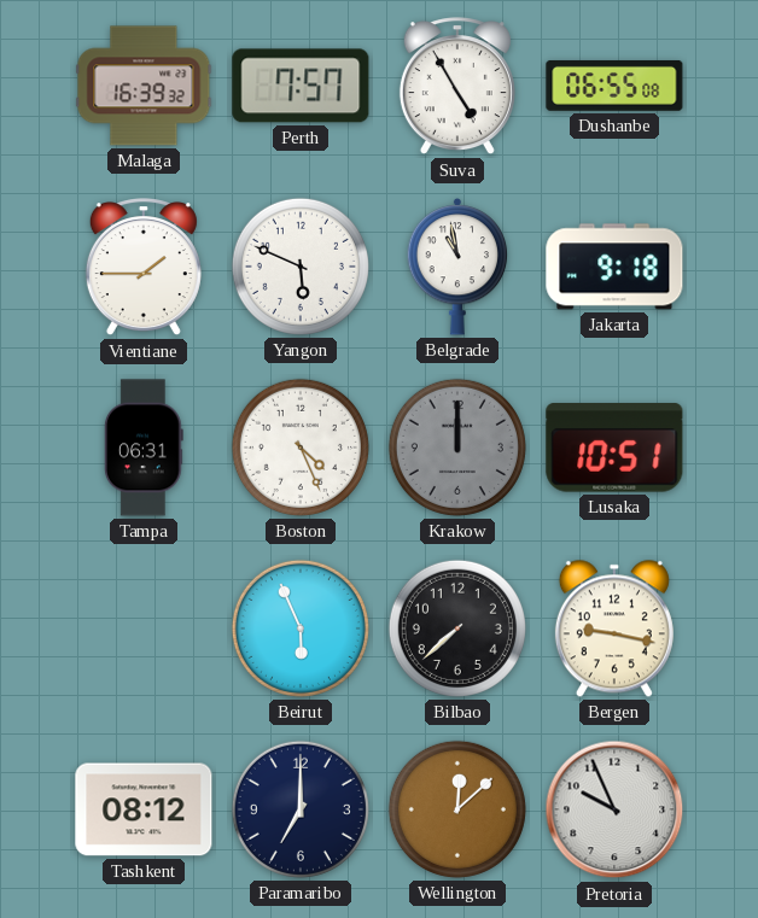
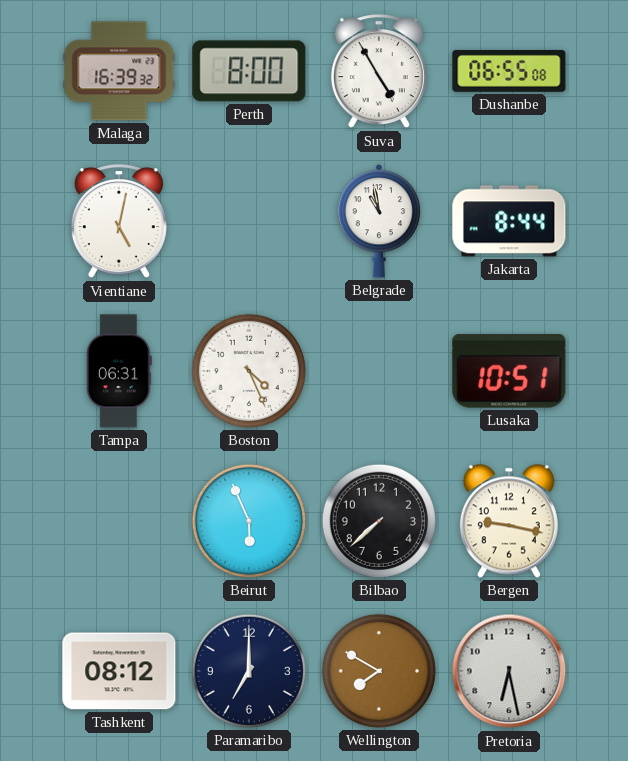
Perth: 7:57 -> 8:00 (249, 71)
Vientiane: 1:45 -> 5:02 (119, 222)
Yangon: 5:49 -> none (301, 267)
Jakarta: 9:18 -> 8:44 (509, 221)
Krakow: 12:00 -> none (457, 448)
Wellington: 12:08 -> 7:50 (379, 671)
Pretoria: 9:56 -> 6:28 (509, 671)
